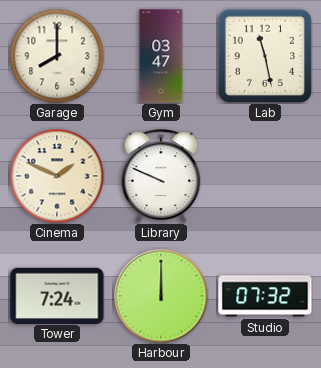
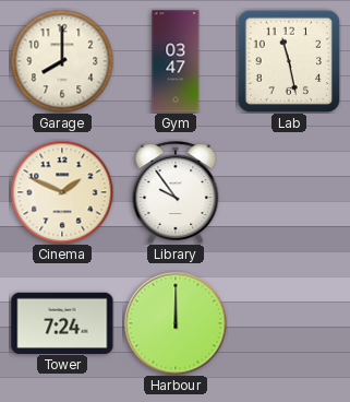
Library: 9:49 -> 9:54 (176, 192)
Studio: 07:32 -> none (265, 296)
